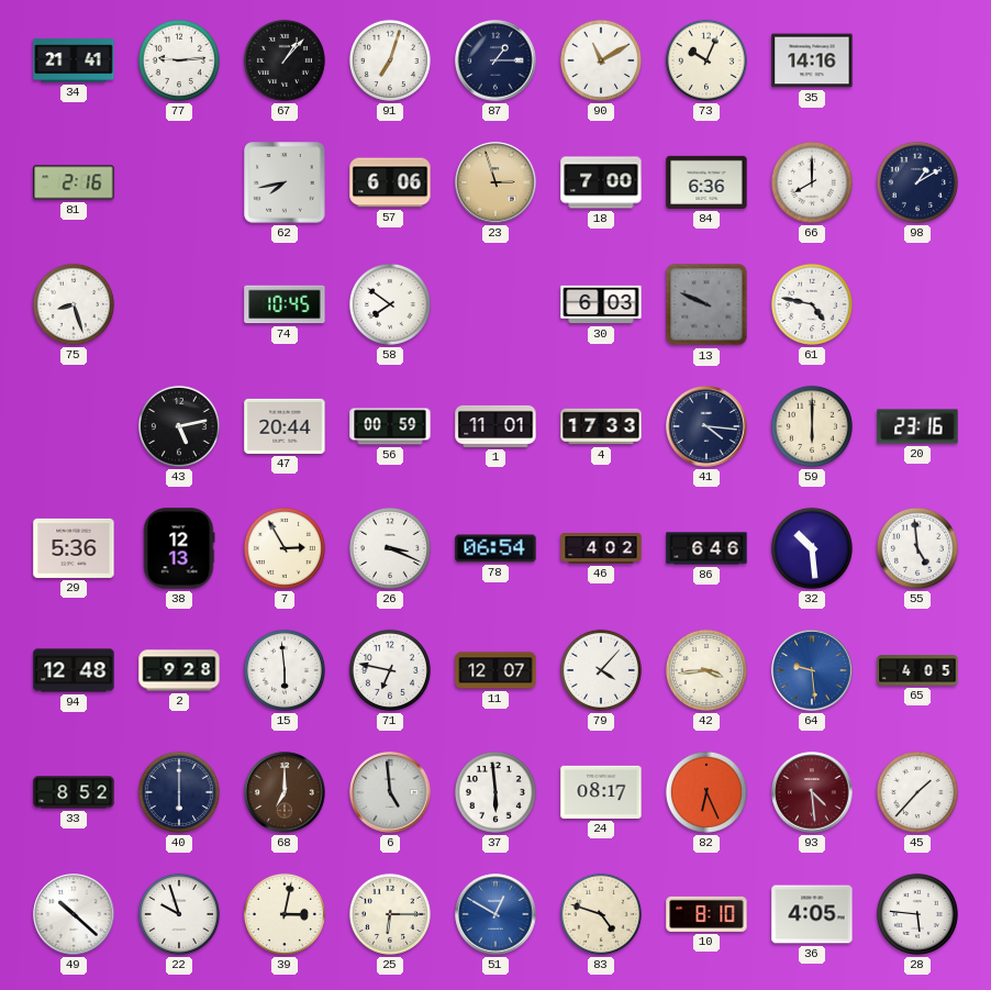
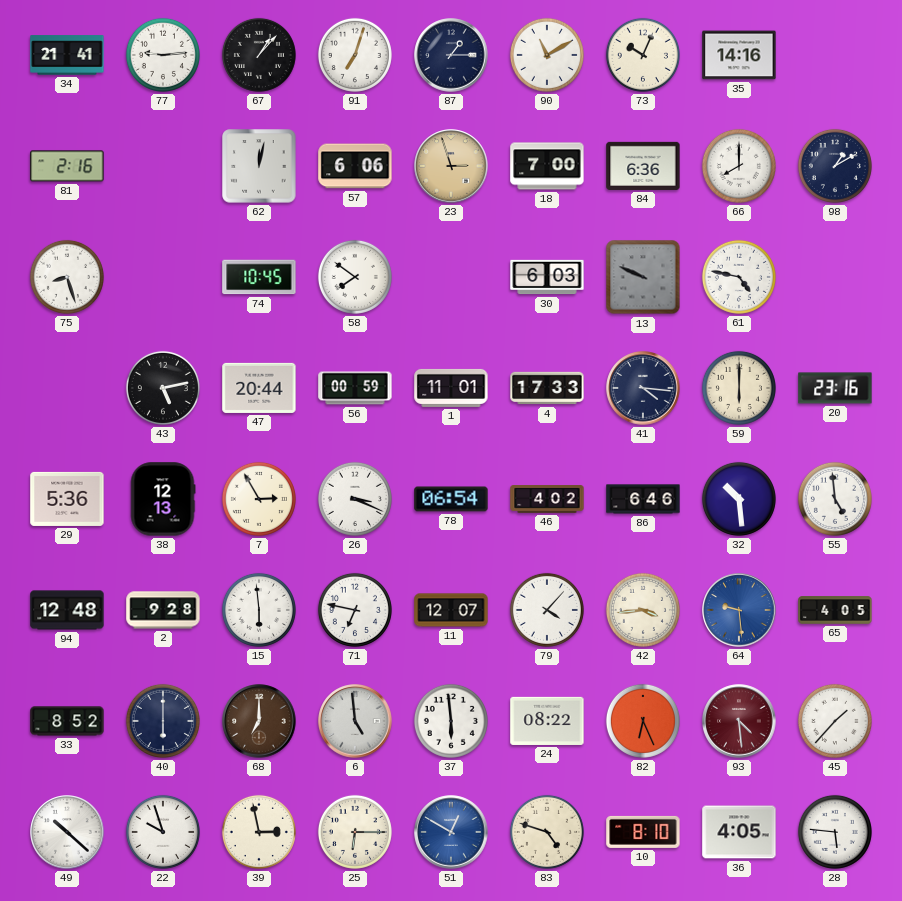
62: 7:43 -> 12:02 (259, 166)
24: 08:17 -> 08:22 (547, 721)
39: 3:02 -> 2:58 (259, 832)
